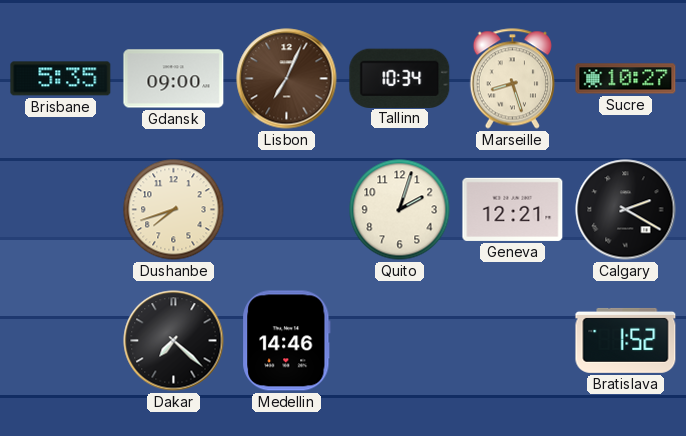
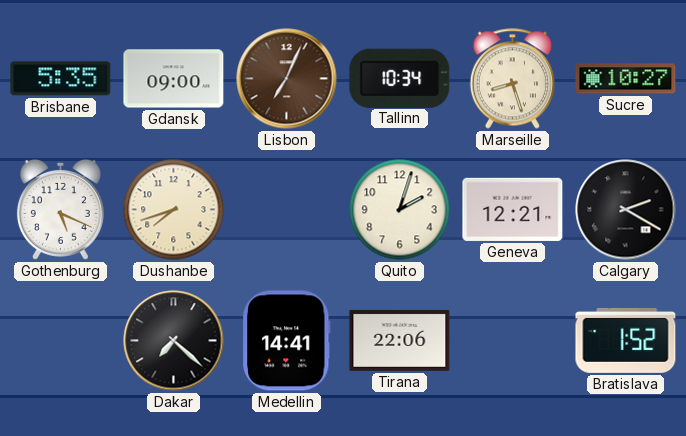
Gothenburg: none -> 5:19 (60, 209)
Medellin: 14:46 -> 14:41 (287, 341)
Tirana: none -> 22:06 (400, 340)
